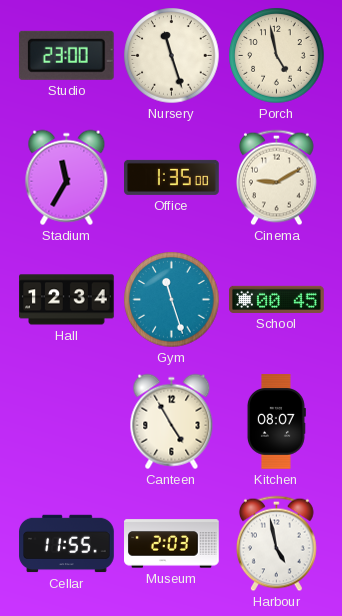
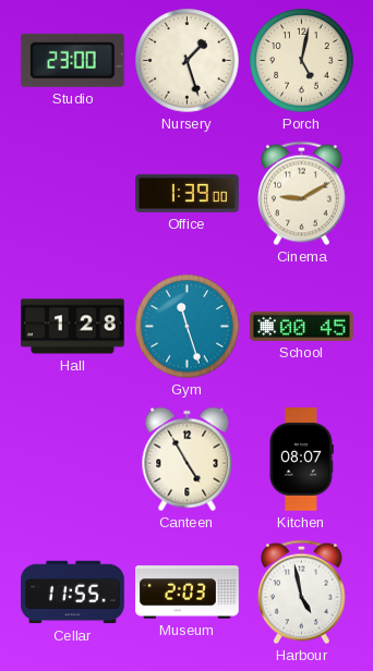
Nursery: 11:27 -> 1:27 (188, 61)
Porch: 4:58 -> 5:02 (302, 61)
Stadium: 11:35 -> none (67, 178)
Office: 1:35 -> 1:39 (188, 193)
Hall: 12:34 -> 1:28 (73, 327)
